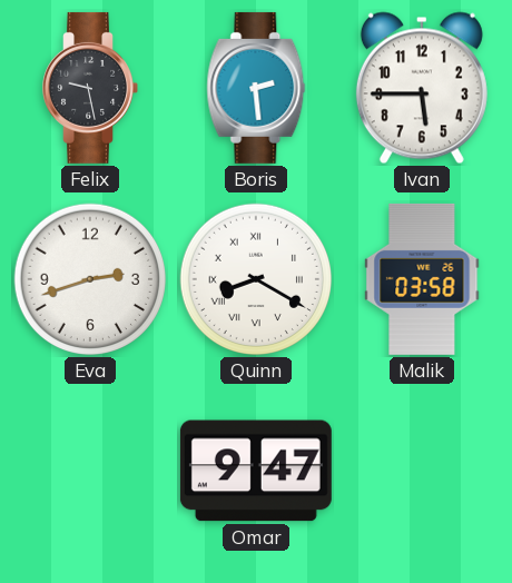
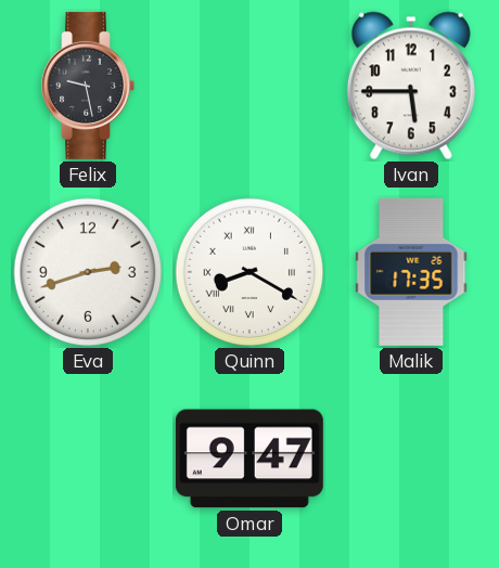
Boris: 2:29 -> none (256, 88)
Malik: 03:58 -> 17:35 (411, 272)
